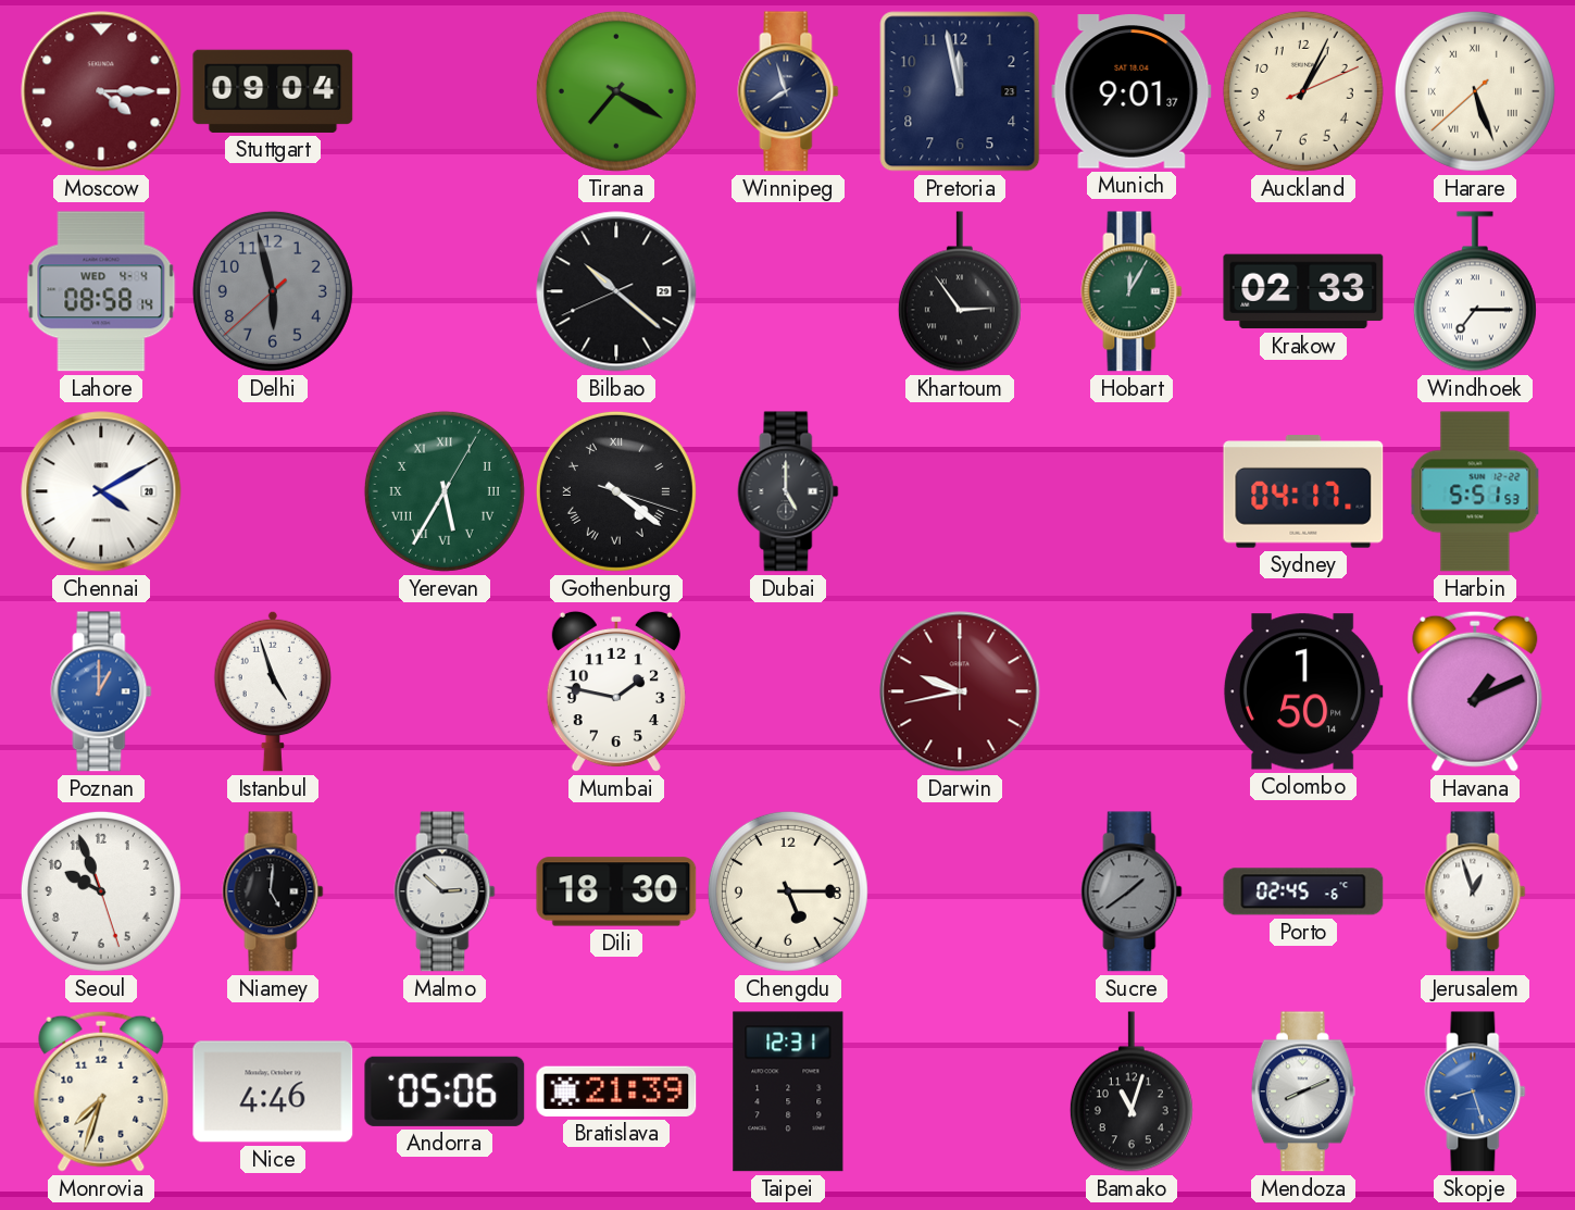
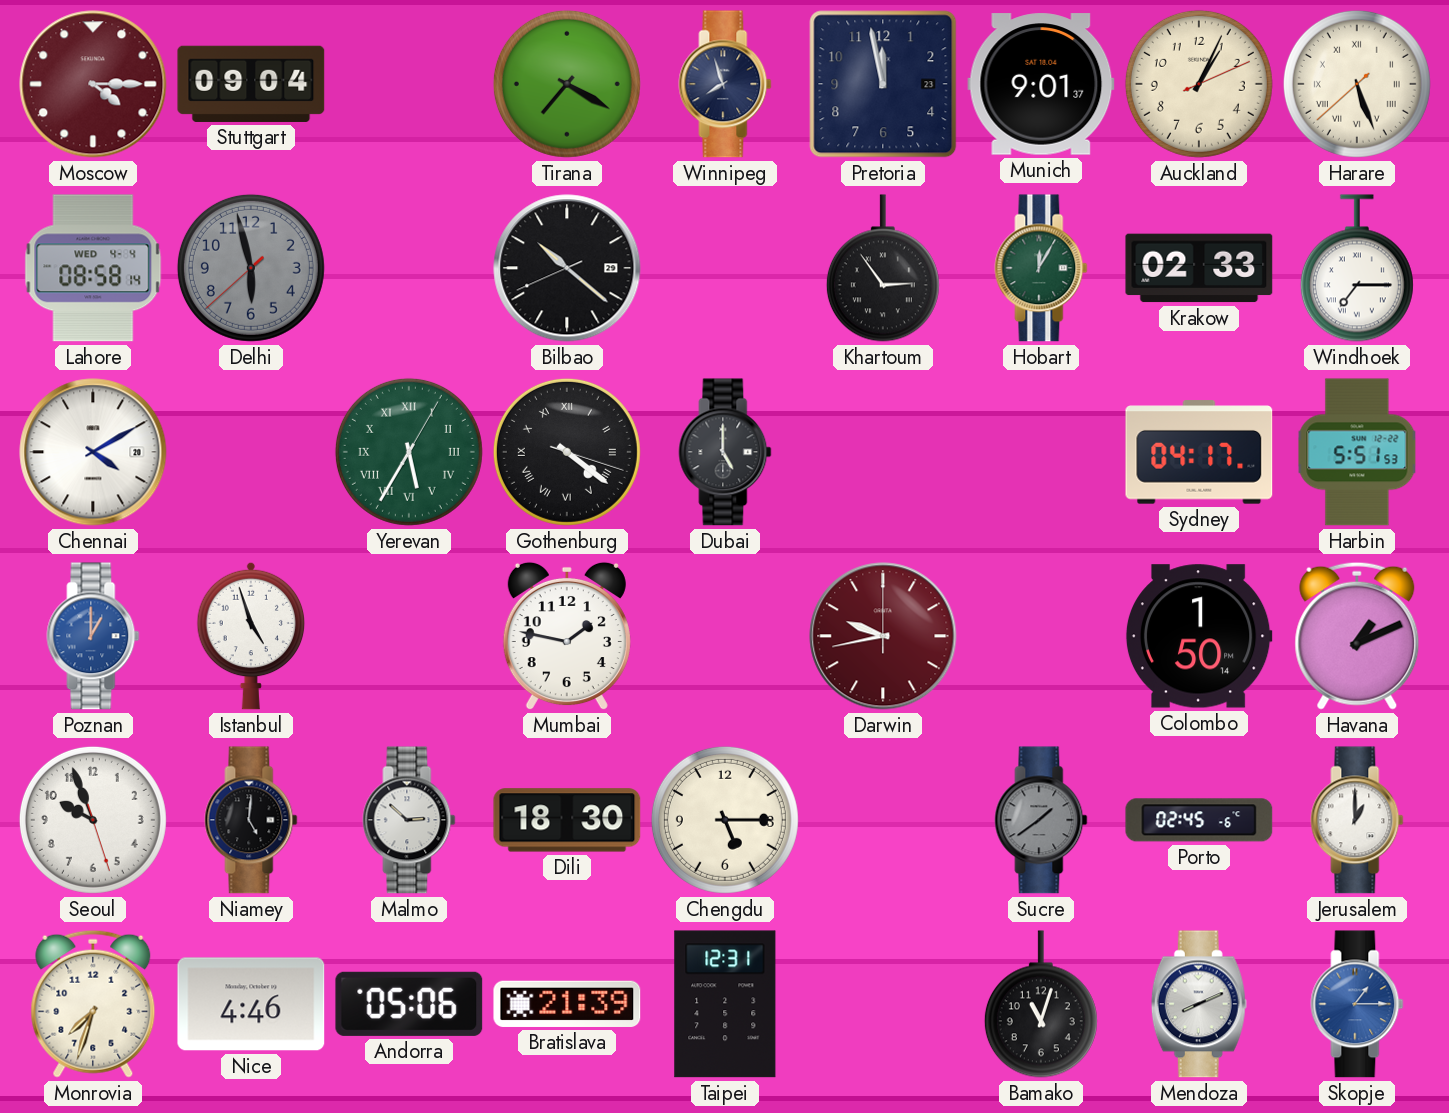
Jerusalem: 12:57 -> 1:00 (1357, 820)
Skopje: 8:27 -> 1:15 (1357, 1004)
